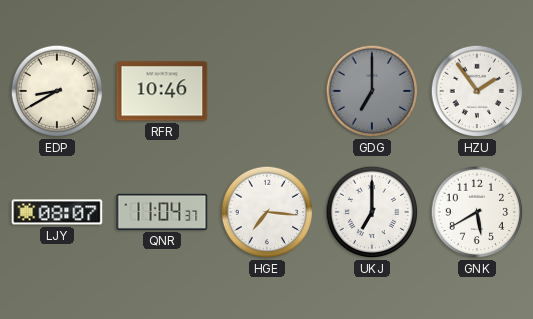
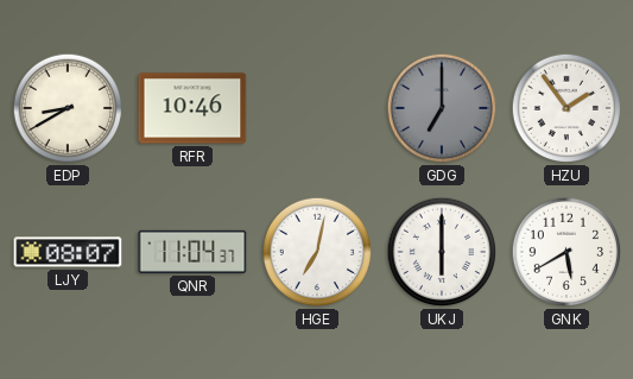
HGE: 7:16 -> 7:02 (317, 252)
UKJ: 7:00 -> 6:00 (442, 252)
